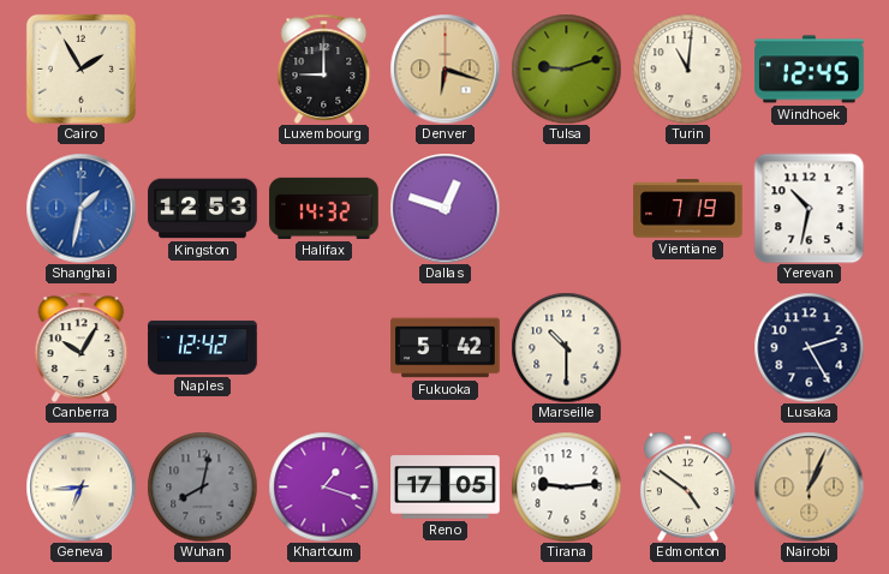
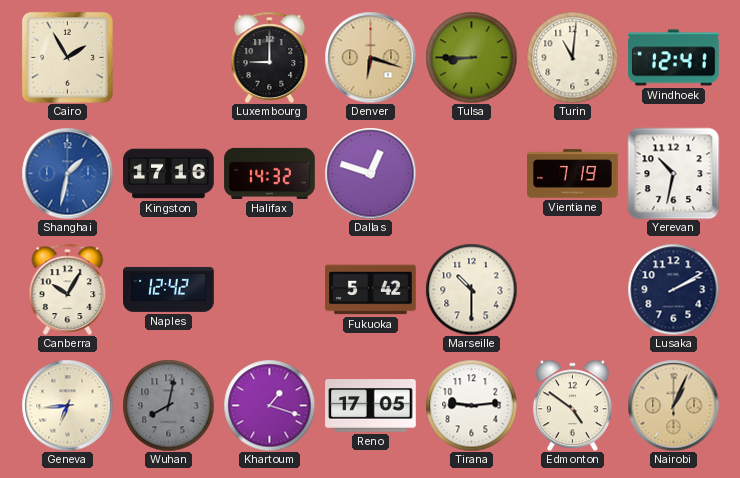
Tulsa: 9:12 -> 8:45 (471, 57)
Windhoek: 12:45 -> 12:41 (674, 58)
Kingston: 12:53 -> 17:16 (169, 174)
Lusaka: 2:25 -> 2:10 (673, 289)
